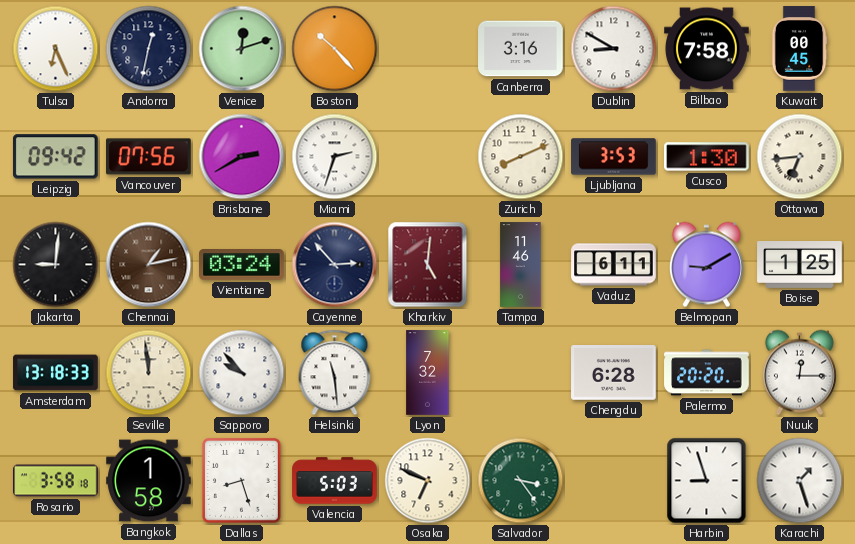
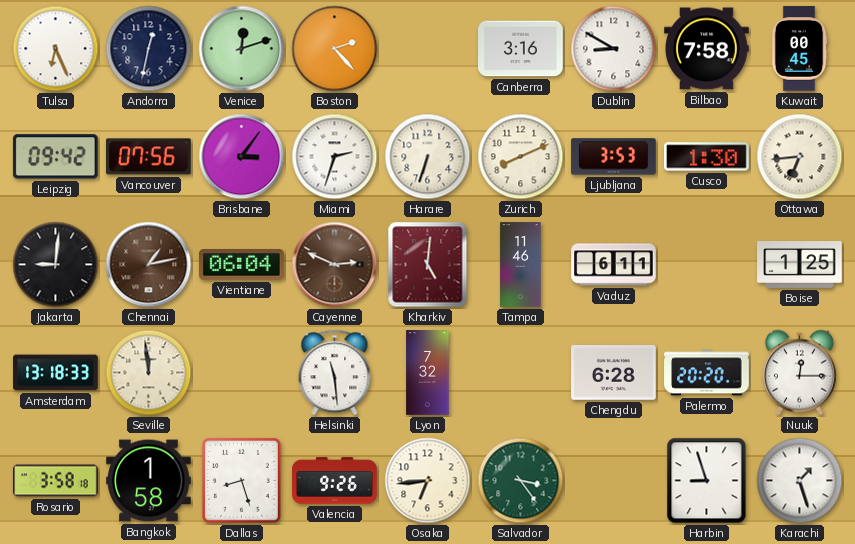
Boston: 10:23 -> 2:23 (335, 49)
Brisbane: 2:40 -> 3:06 (242, 157)
Harare: none -> 6:33 (428, 157)
Vientiane: 03:24 -> 06:04 (242, 265)
Cayenne: 2:53 -> 2:49 (335, 265)
Cayenne dial: navy -> brown (335, 265)
Belmopan: 9:10 -> none (706, 265)
Sapporo: 9:53 -> none (242, 373)
Valencia: 5:03 -> 9:26 (335, 481)
Osaka: 6:49 -> 6:44 (428, 481)
